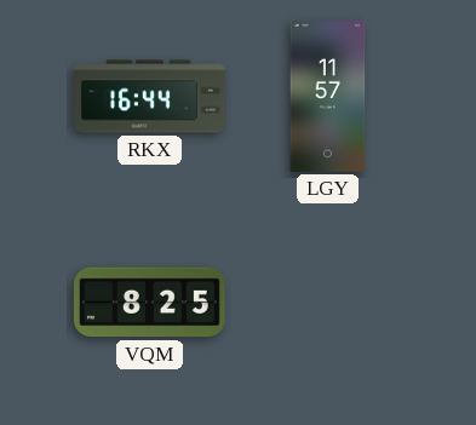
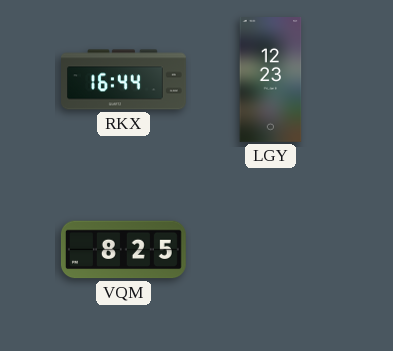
LGY: 11:57 -> 12:23 (271, 80)
